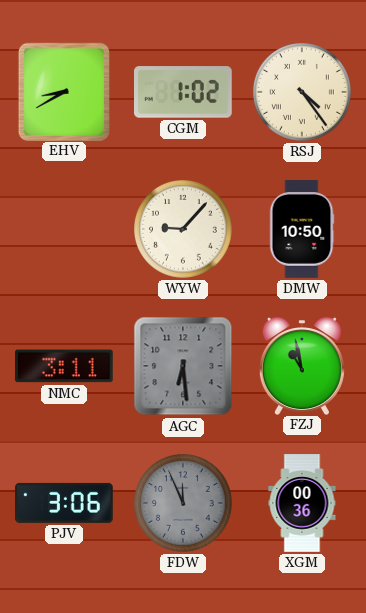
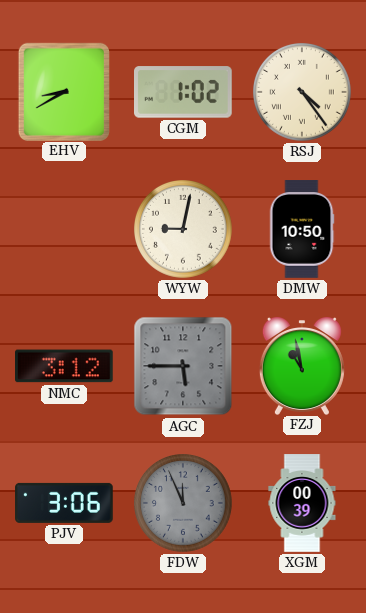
WYW: 9:07 -> 9:02 (184, 230)
NMC: 3:11 -> 3:12 (65, 366)
AGC: 6:29 -> 5:45 (183, 366)
XGM: 00:36 -> 00:39 (302, 503)
